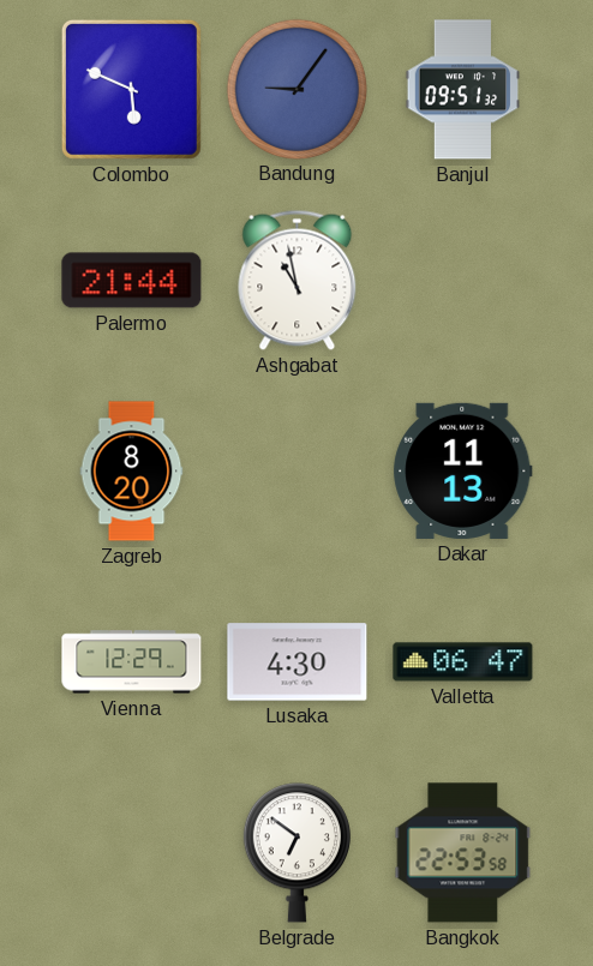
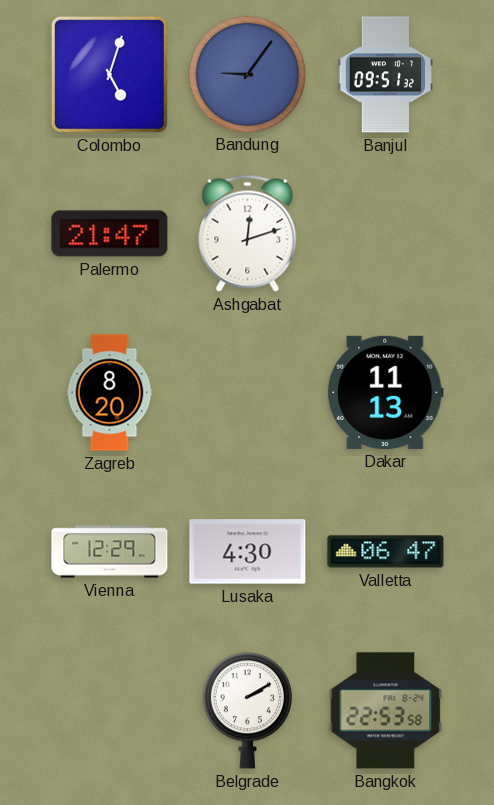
Colombo: 5:49 -> 5:03 (109, 74)
Palermo: 21:44 -> 21:47 (110, 234)
Ashgabat: 10:58 -> 12:12 (248, 233)
Belgrade: 6:51 -> 2:10 (247, 711)
